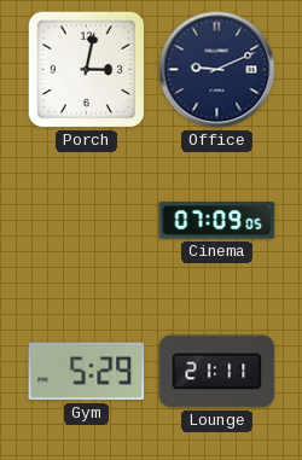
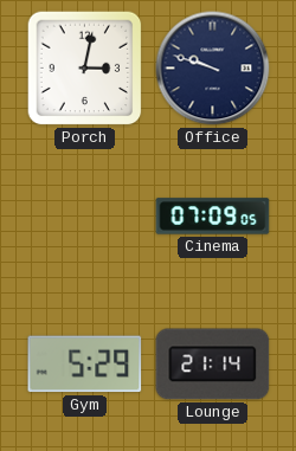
Office: 9:11 -> 9:48 (213, 69)
Lounge: 21:11 -> 21:14 (213, 365)
